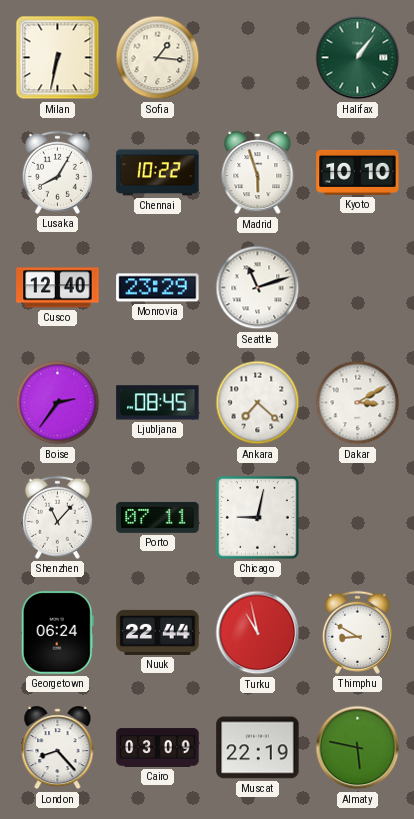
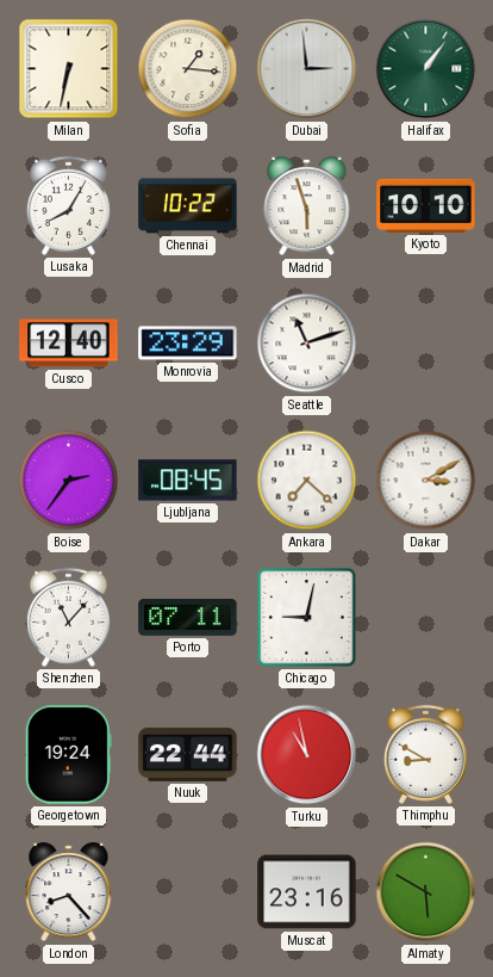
Dubai: none -> 2:59 (307, 69)
Georgetown: 06:24 -> 19:24 (68, 755)
Cairo: 03:09 -> none (158, 748)
Muscat: 22:19 -> 23:16 (307, 892)
Almaty: 5:47 -> 5:50 (426, 892)
